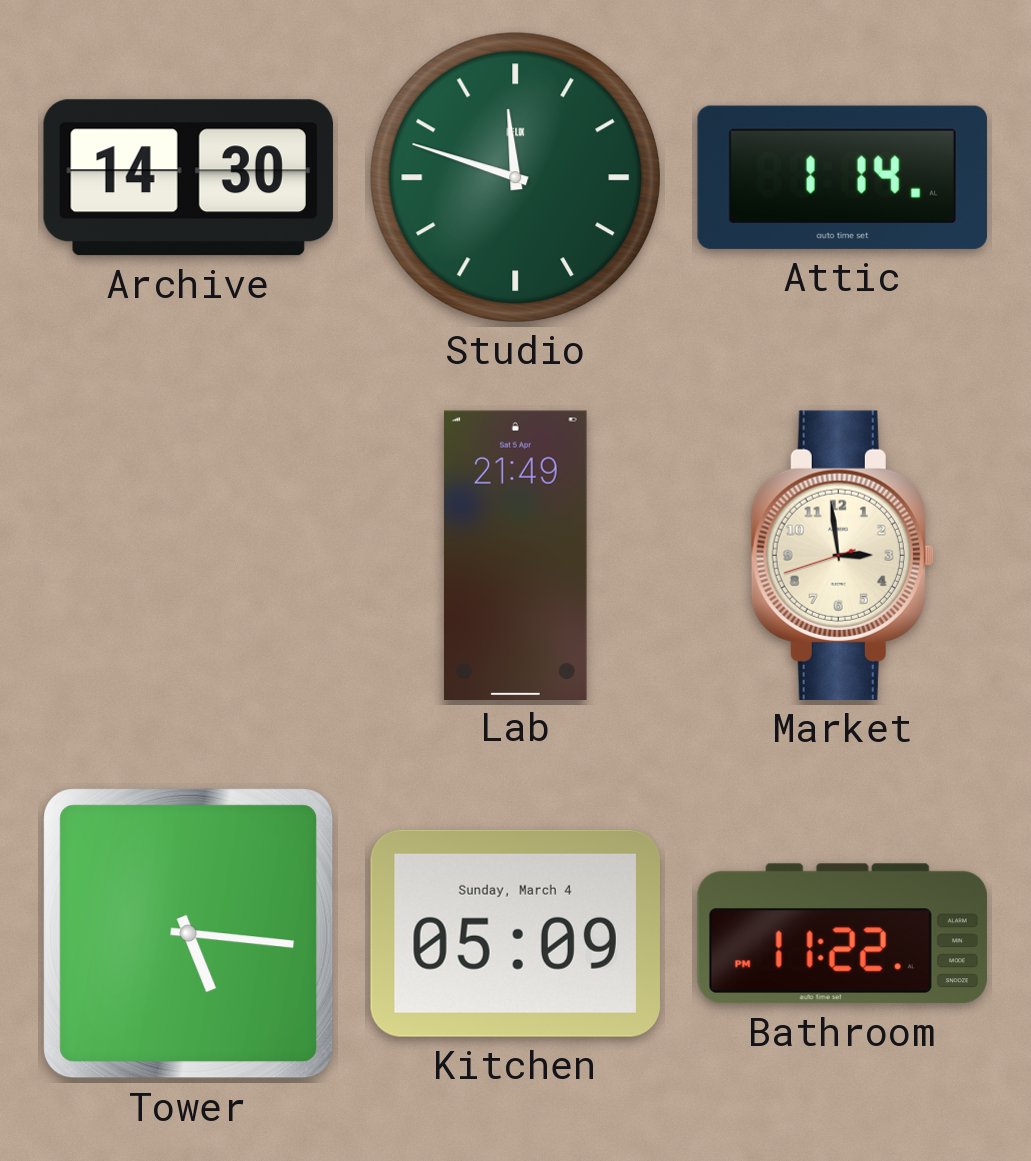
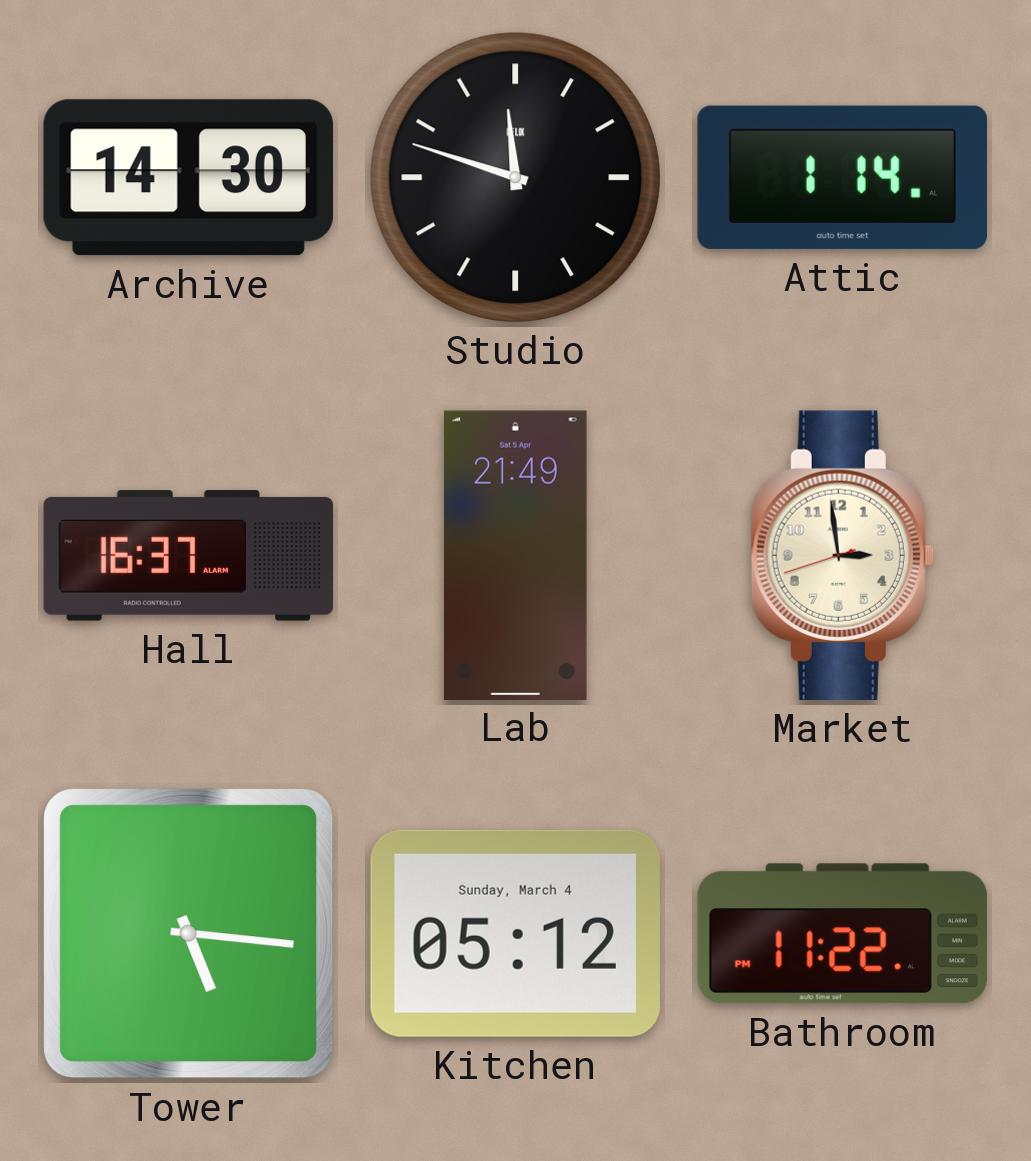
Studio dial: green -> black (515, 177)
Hall: none -> 16:37 (189, 556)
Kitchen: 05:09 -> 05:12 (515, 933)
